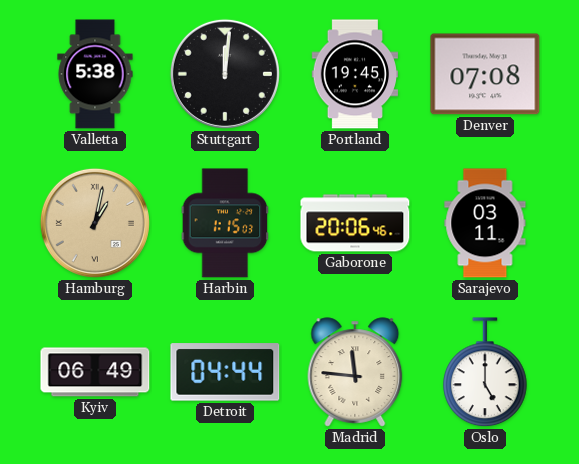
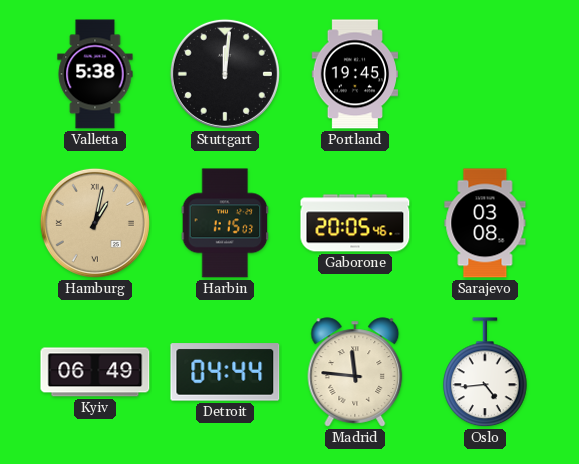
Denver: 07:08 -> none (485, 74)
Gaborone: 20:06 -> 20:05 (355, 223)
Sarajevo: 03:11 -> 03:08 (485, 223)
Oslo: 5:00 -> 4:44 (485, 373)
